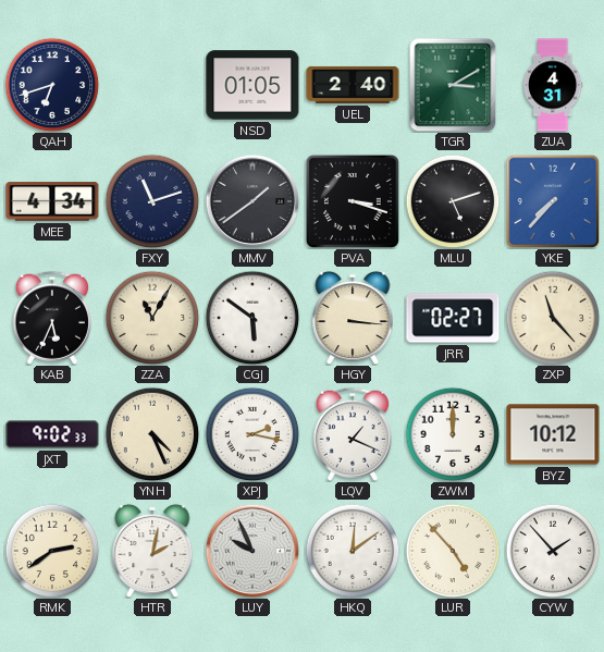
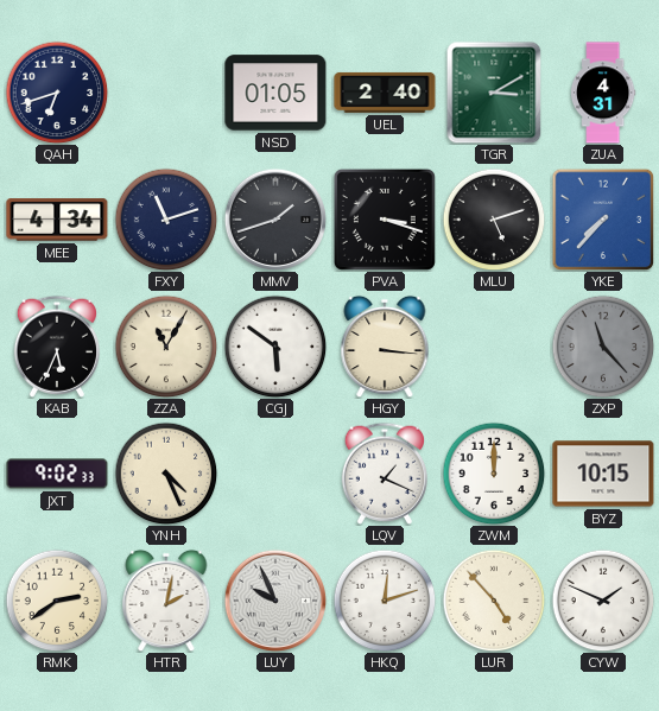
MMV: 1:39 -> 1:42 (275, 220)
JRR: 02:27 -> none (453, 318)
ZXP dial: cream -> grey (603, 347)
XPJ: 2:17 -> none (252, 434)
BYZ: 10:12 -> 10:15 (603, 474)
HKQ: 12:09 -> 12:12 (385, 601)
CYW: 1:53 -> 1:49 (603, 601)
